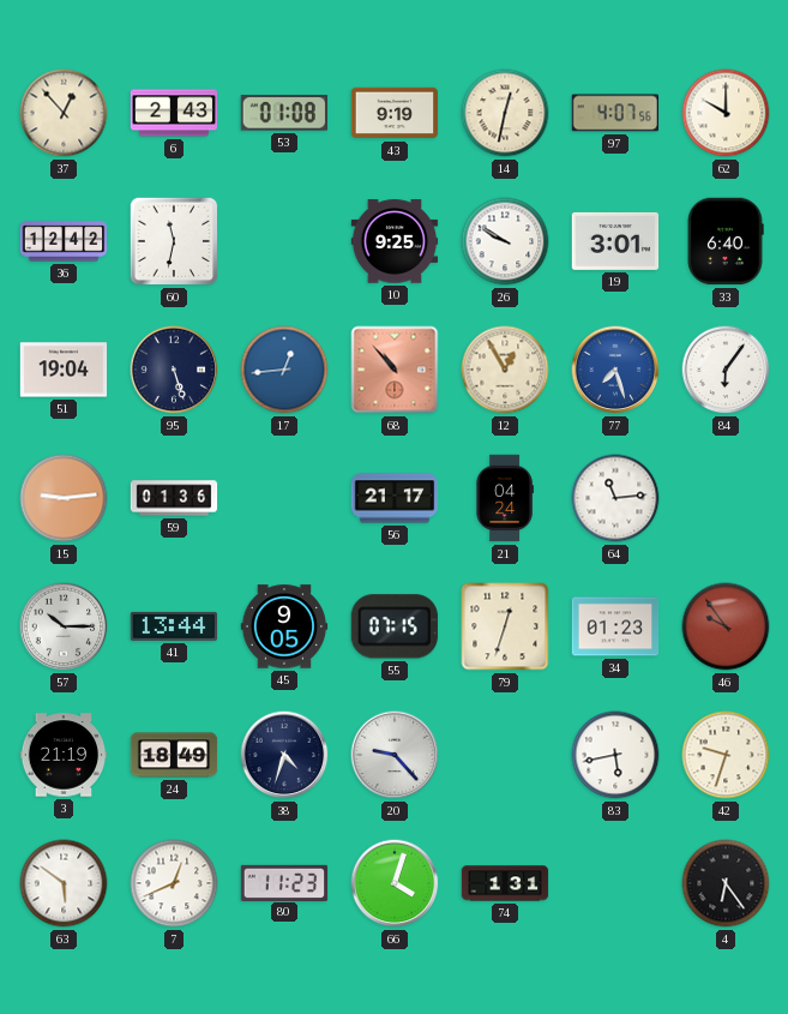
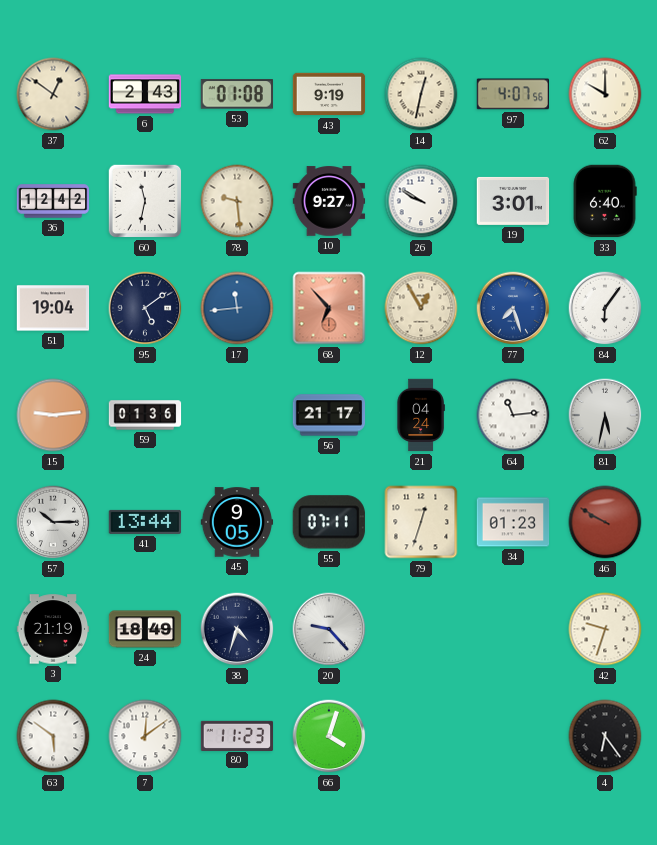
37: 12:53 -> 12:51 (53, 94)
78: none -> 9:29 (237, 201)
10: 9:25 -> 9:27 (329, 201)
95: 5:27 -> 5:09 (145, 308)
17: 12:44 -> 11:44 (237, 308)
68: 10:53 -> 6:53 (329, 308)
81: none -> 5:32 (605, 415)
55: 07:15 -> 07:11 (329, 522)
46: 9:54 -> 9:50 (605, 522)
83: 5:43 -> none (615, 755)
7: 12:41 -> 12:09 (145, 736)
74: 1:31 -> none (505, 883)
